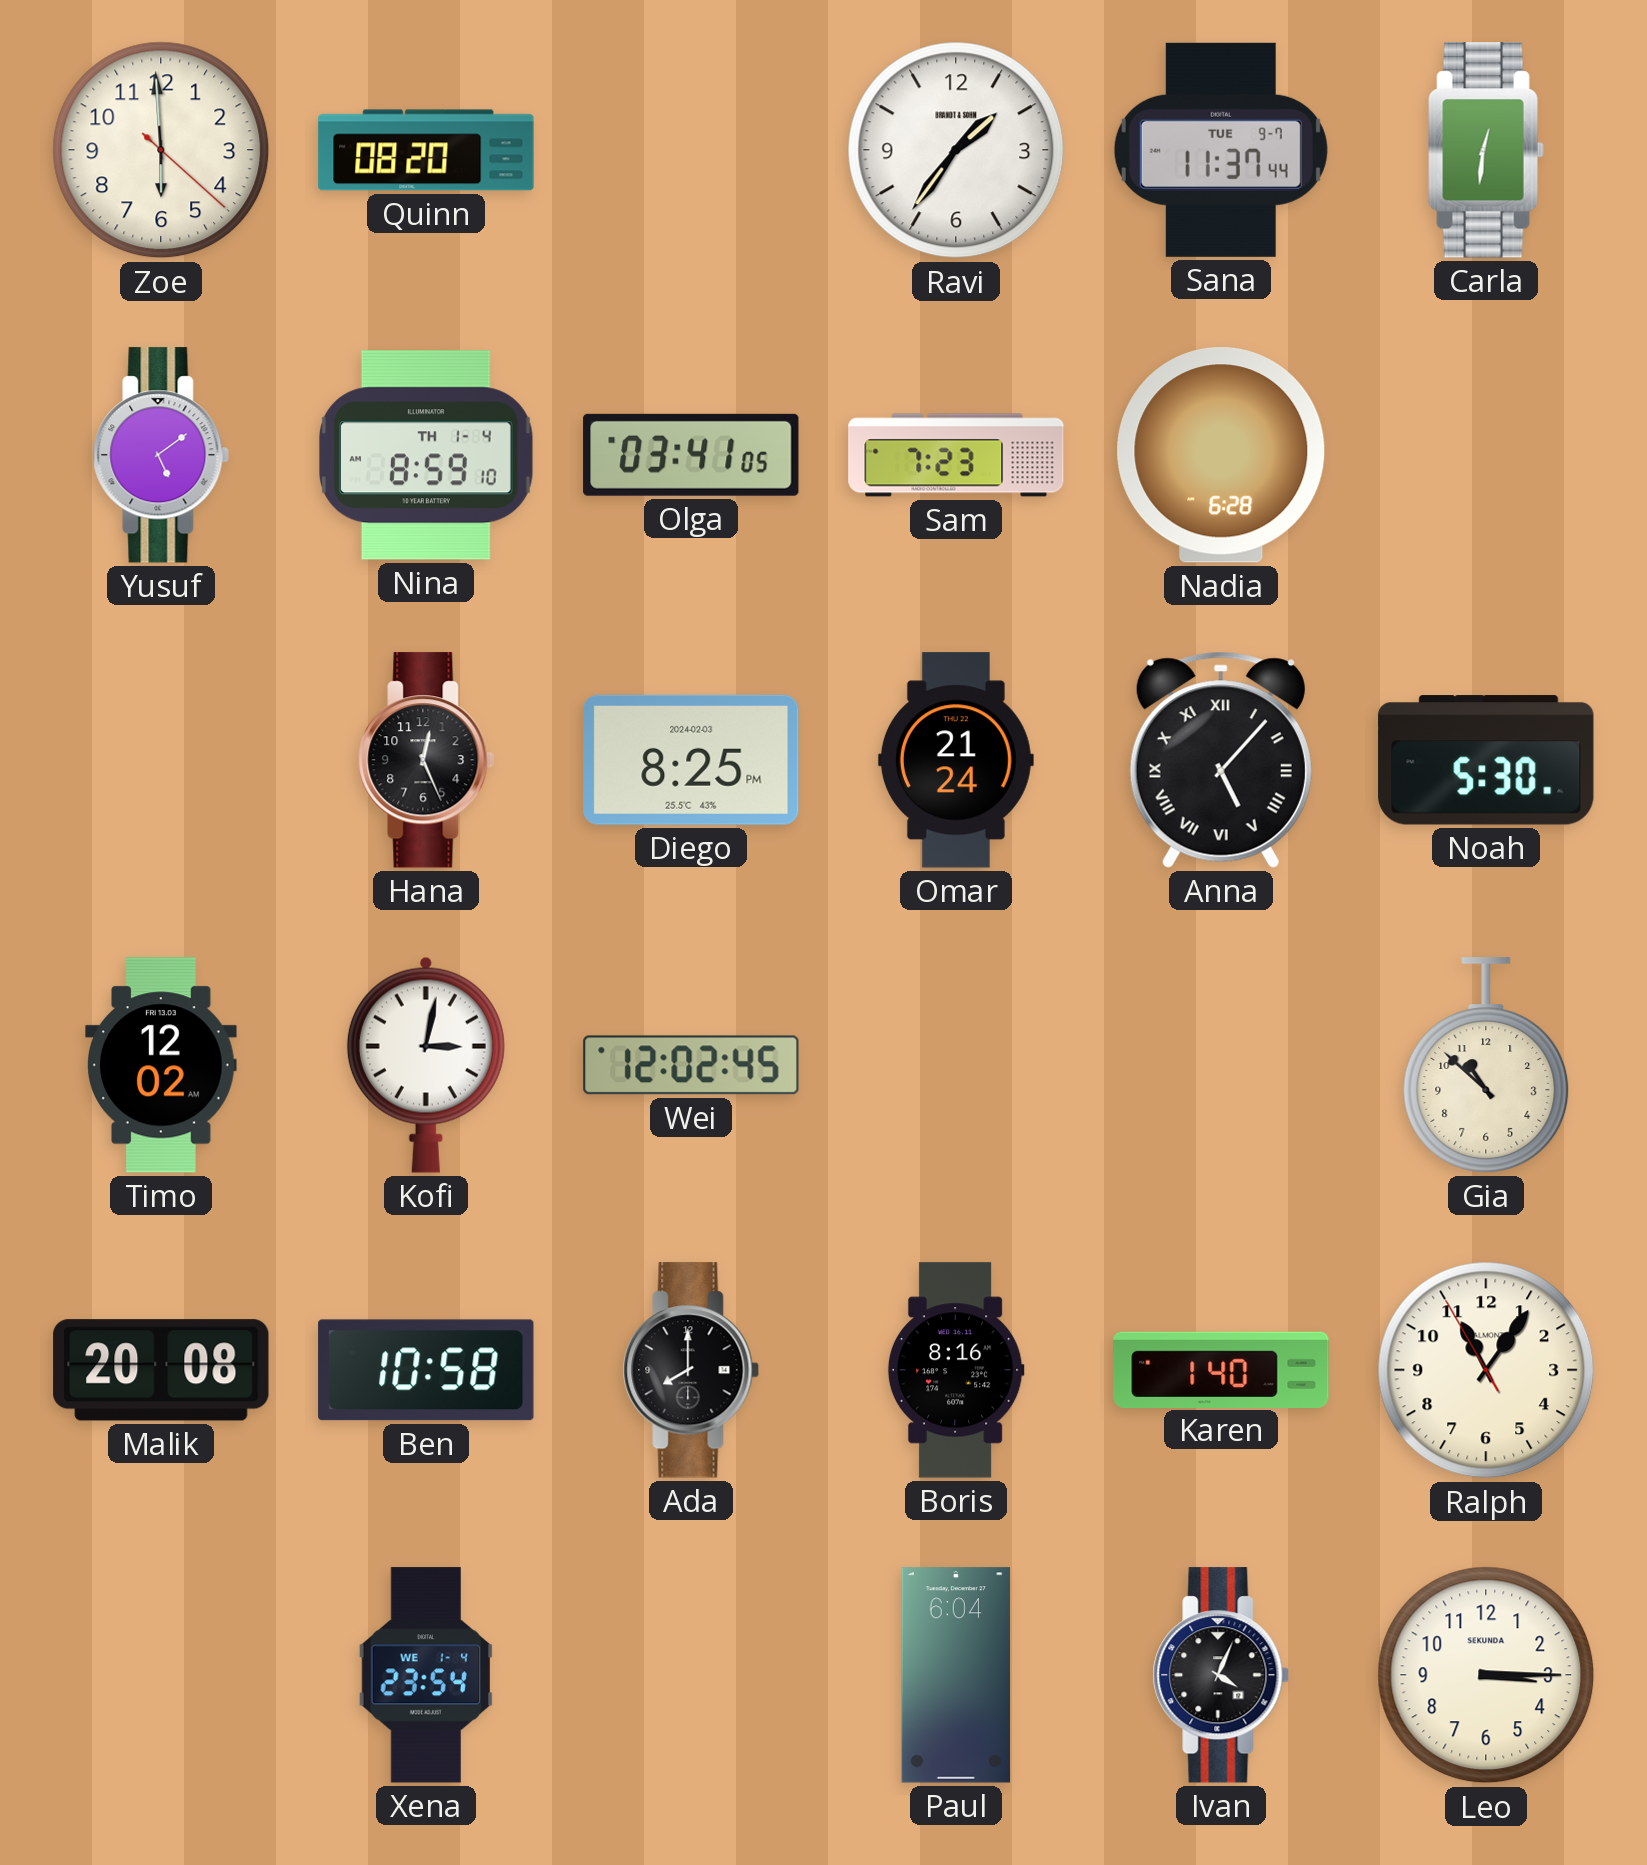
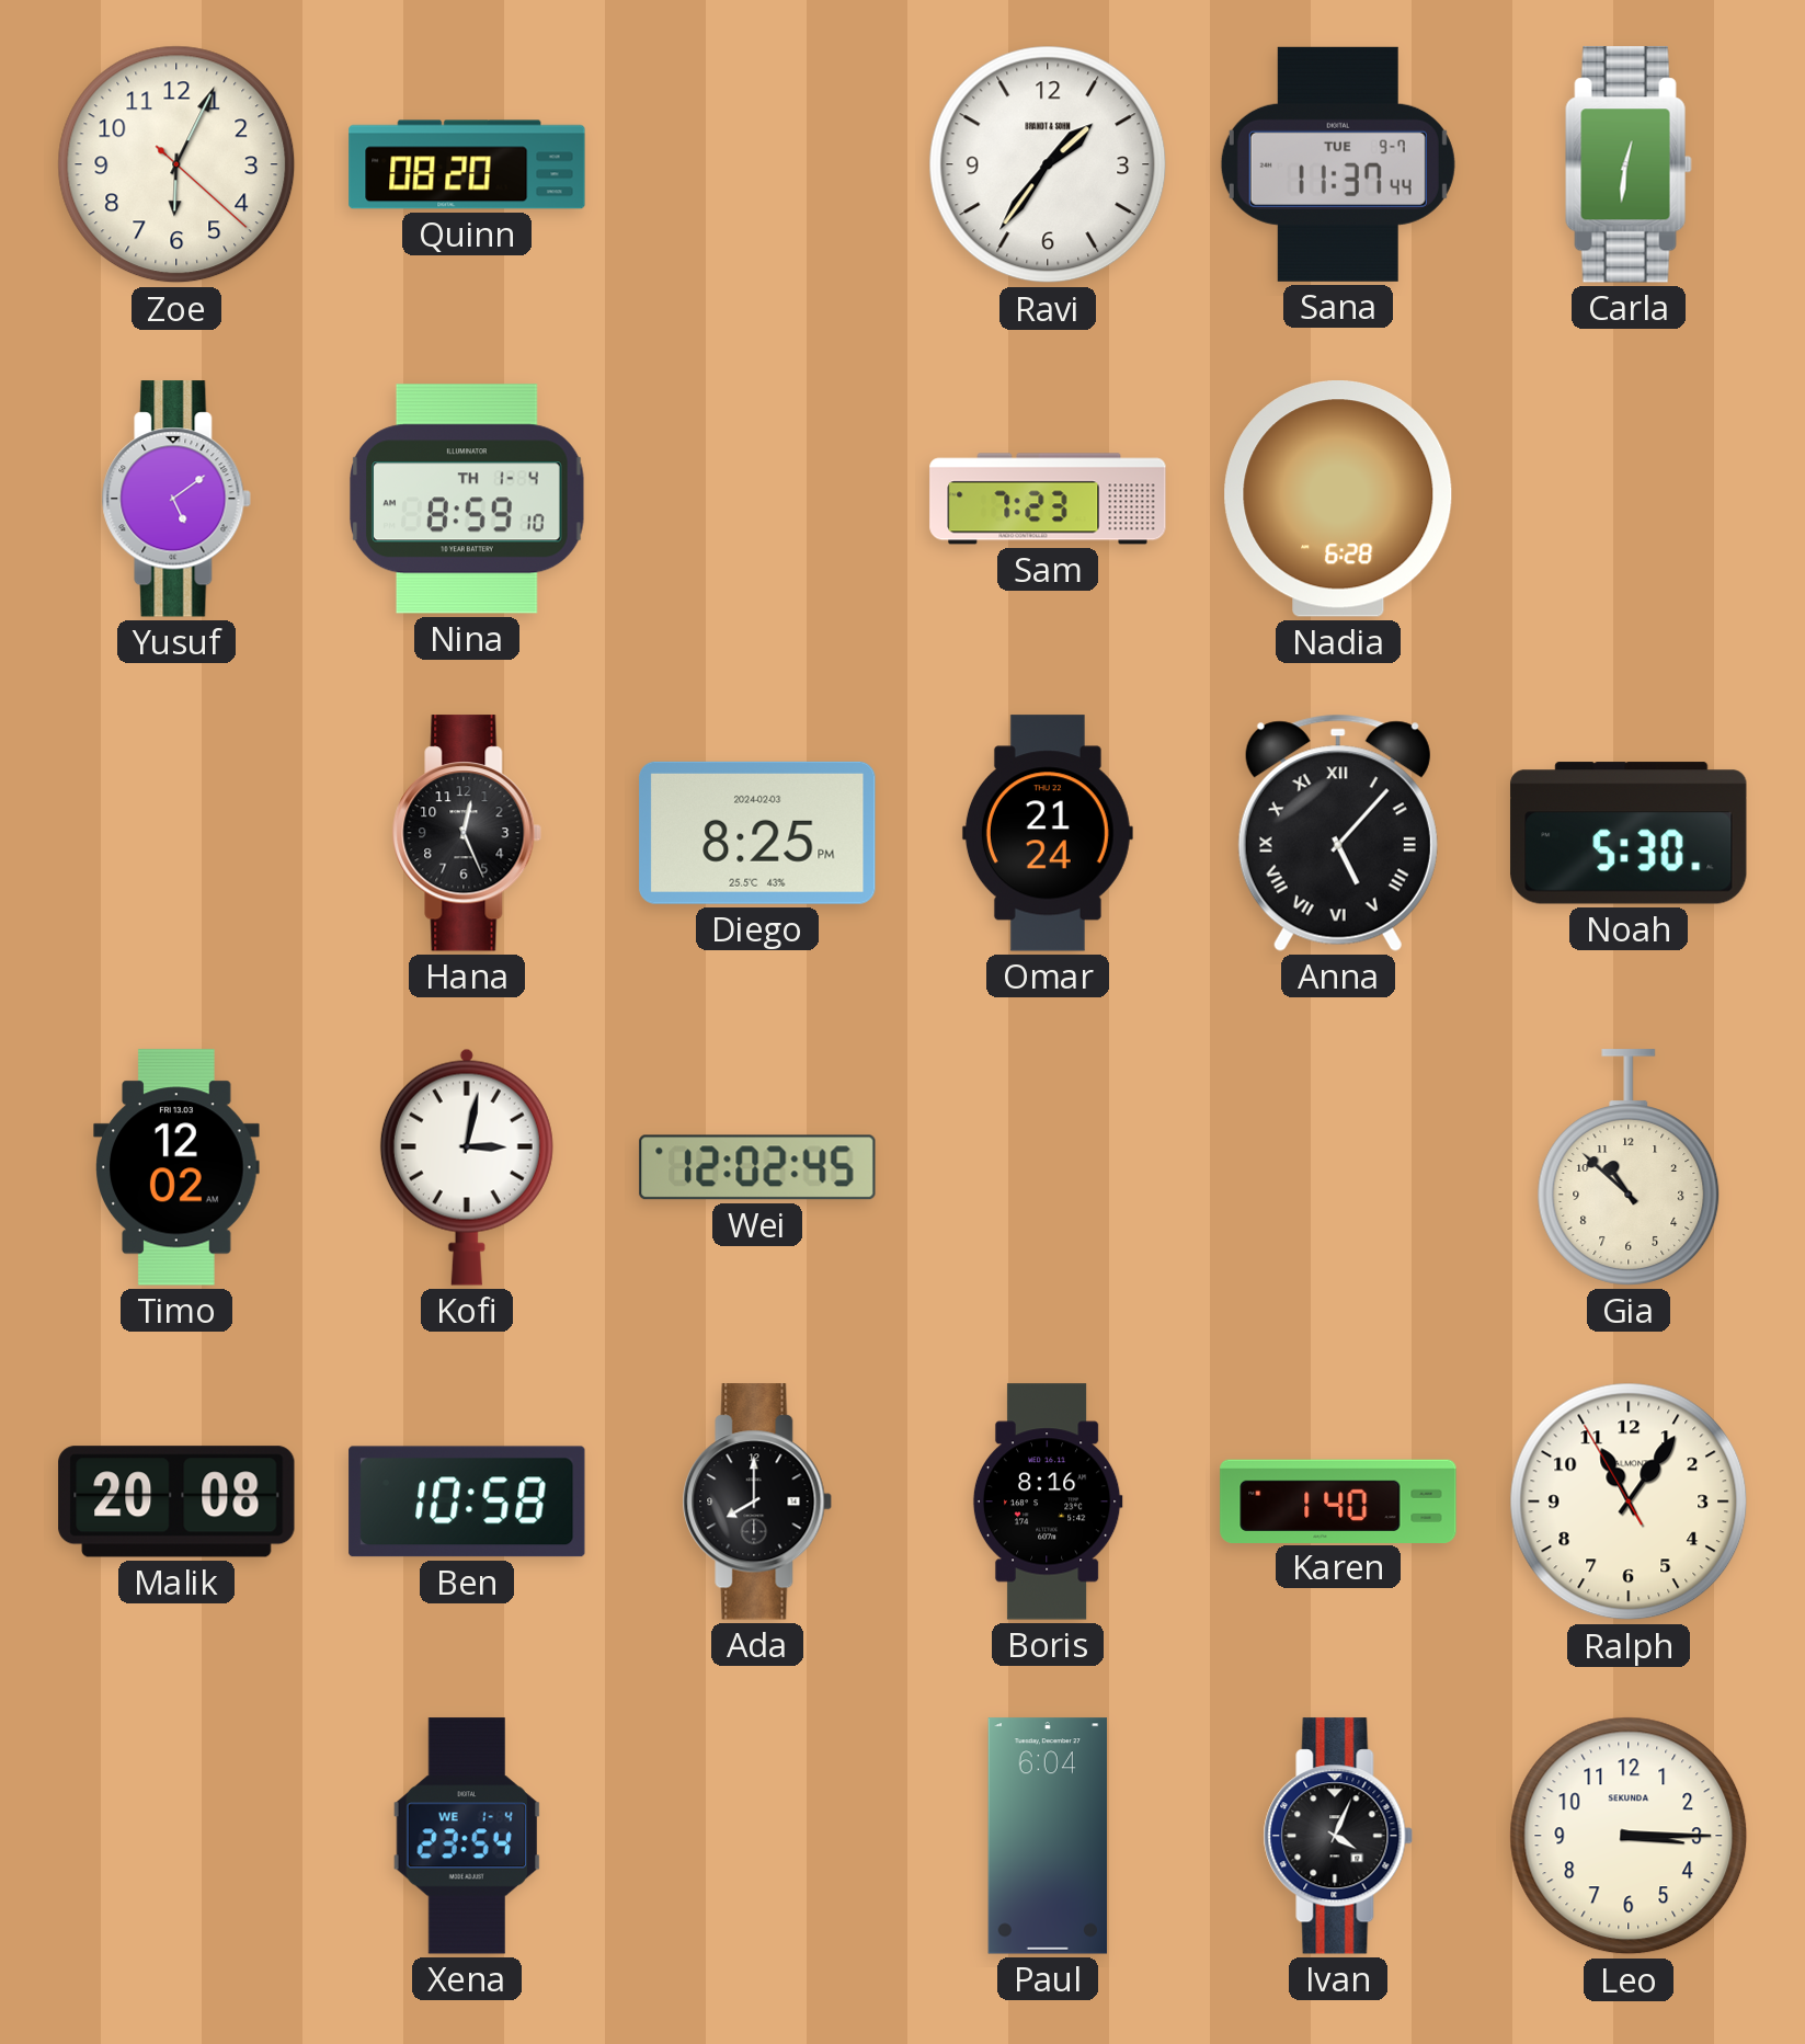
Zoe: 5:59 -> 6:04 (176, 164)
Olga: 03:41 -> none (691, 455)
